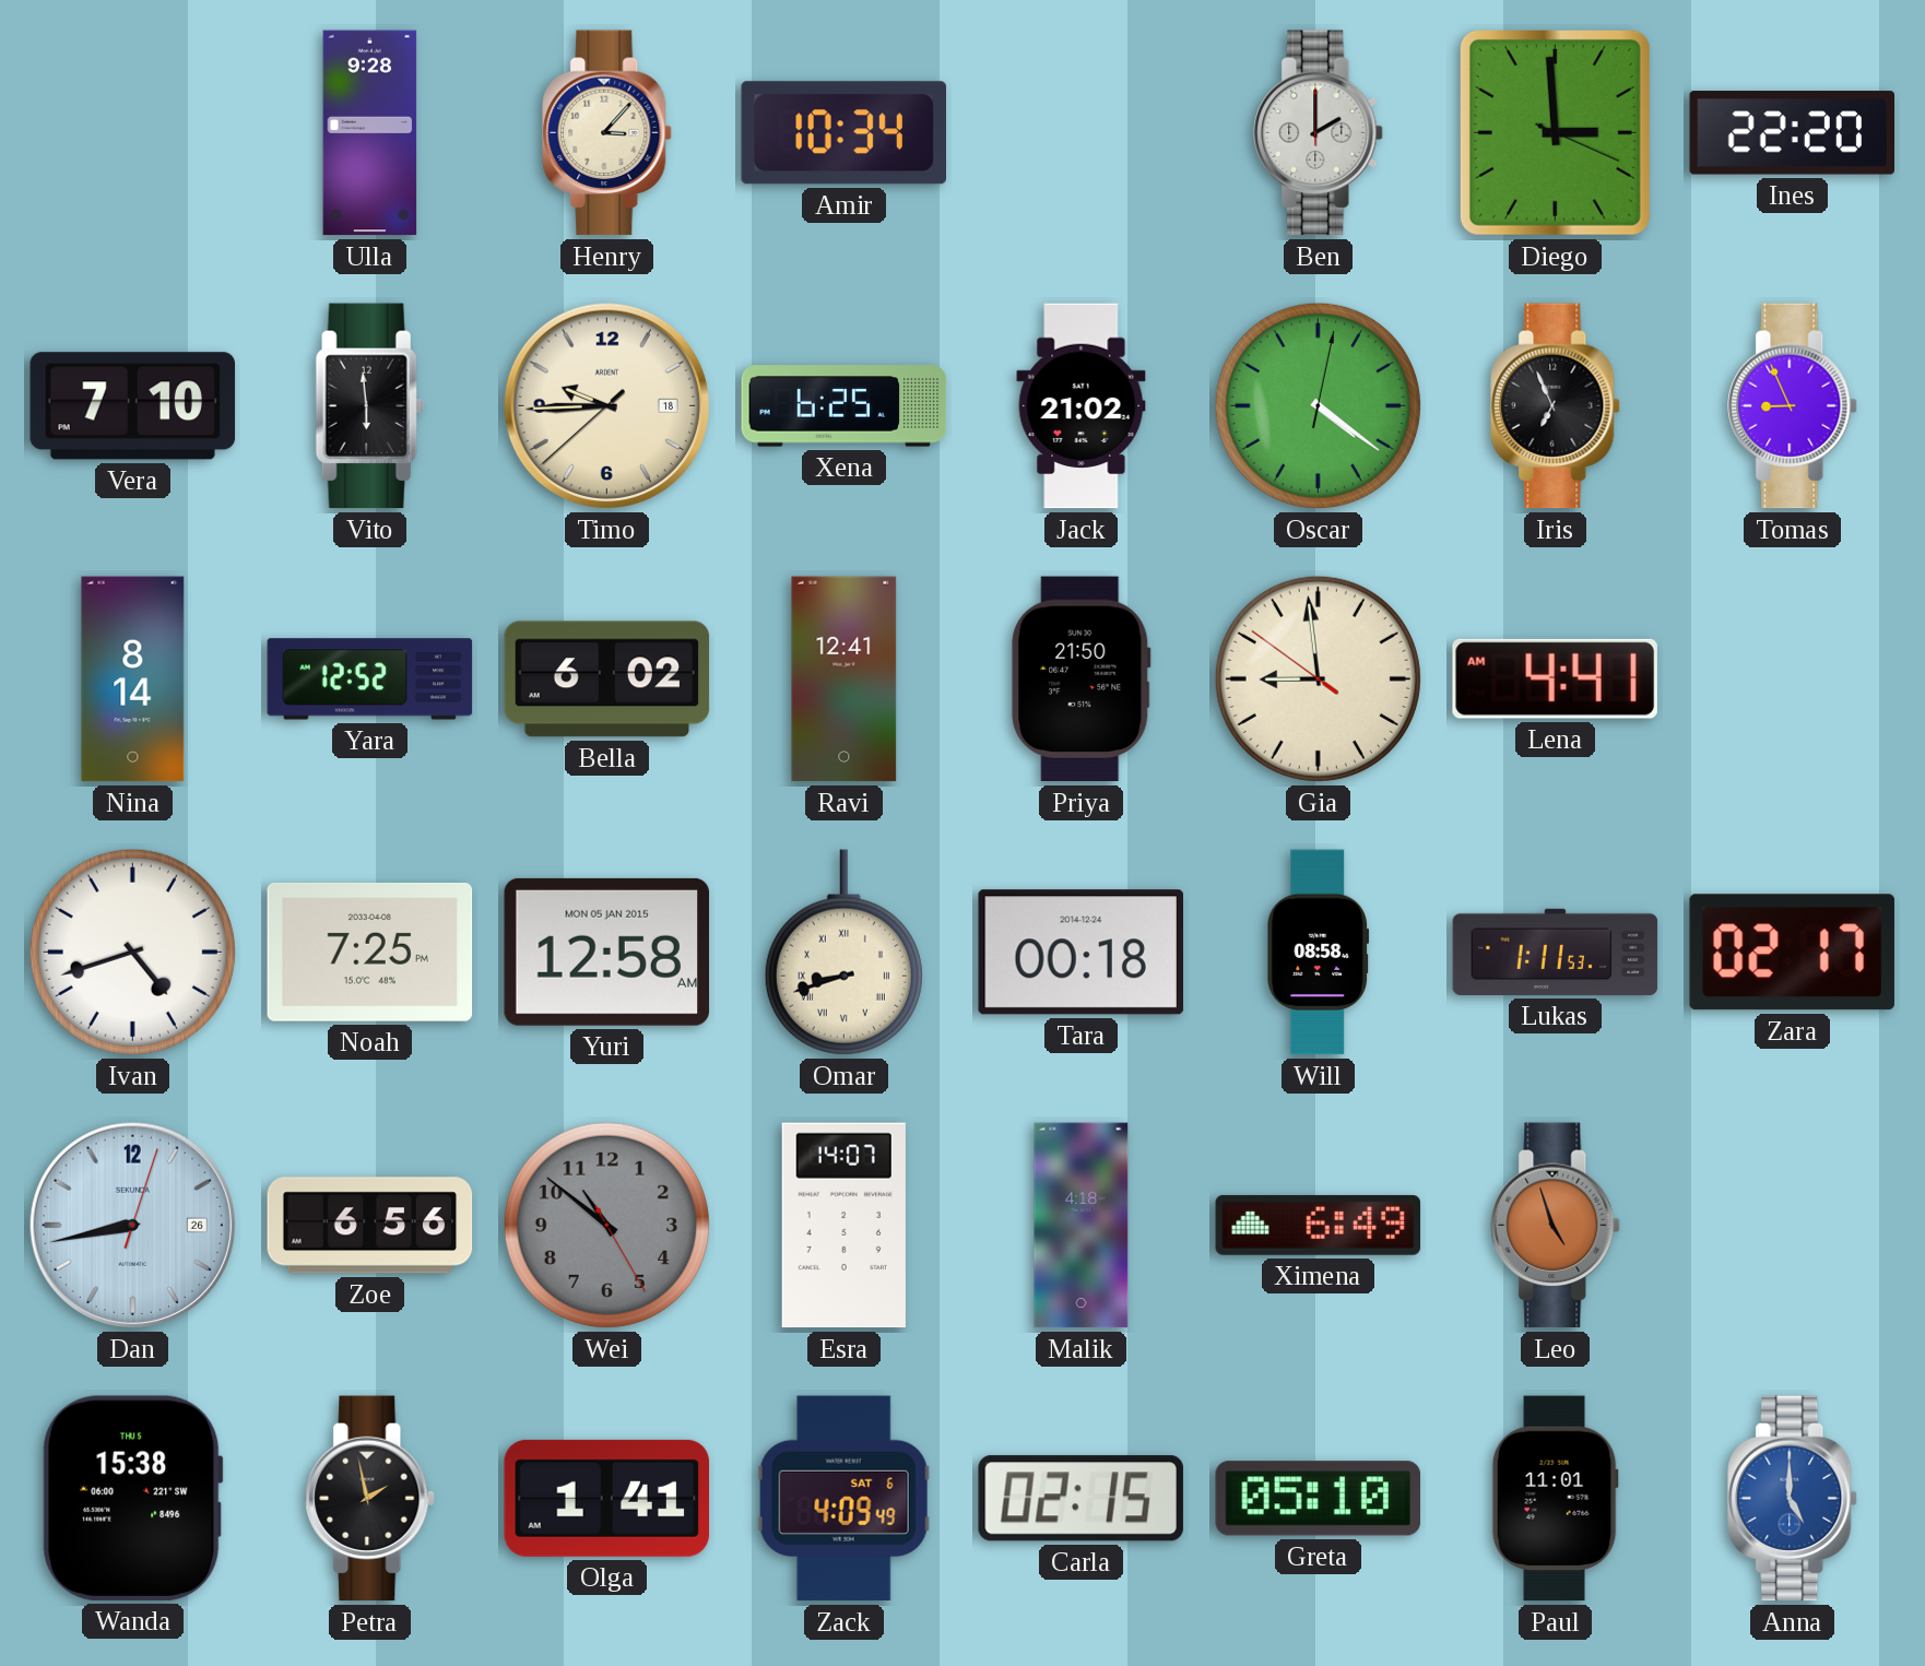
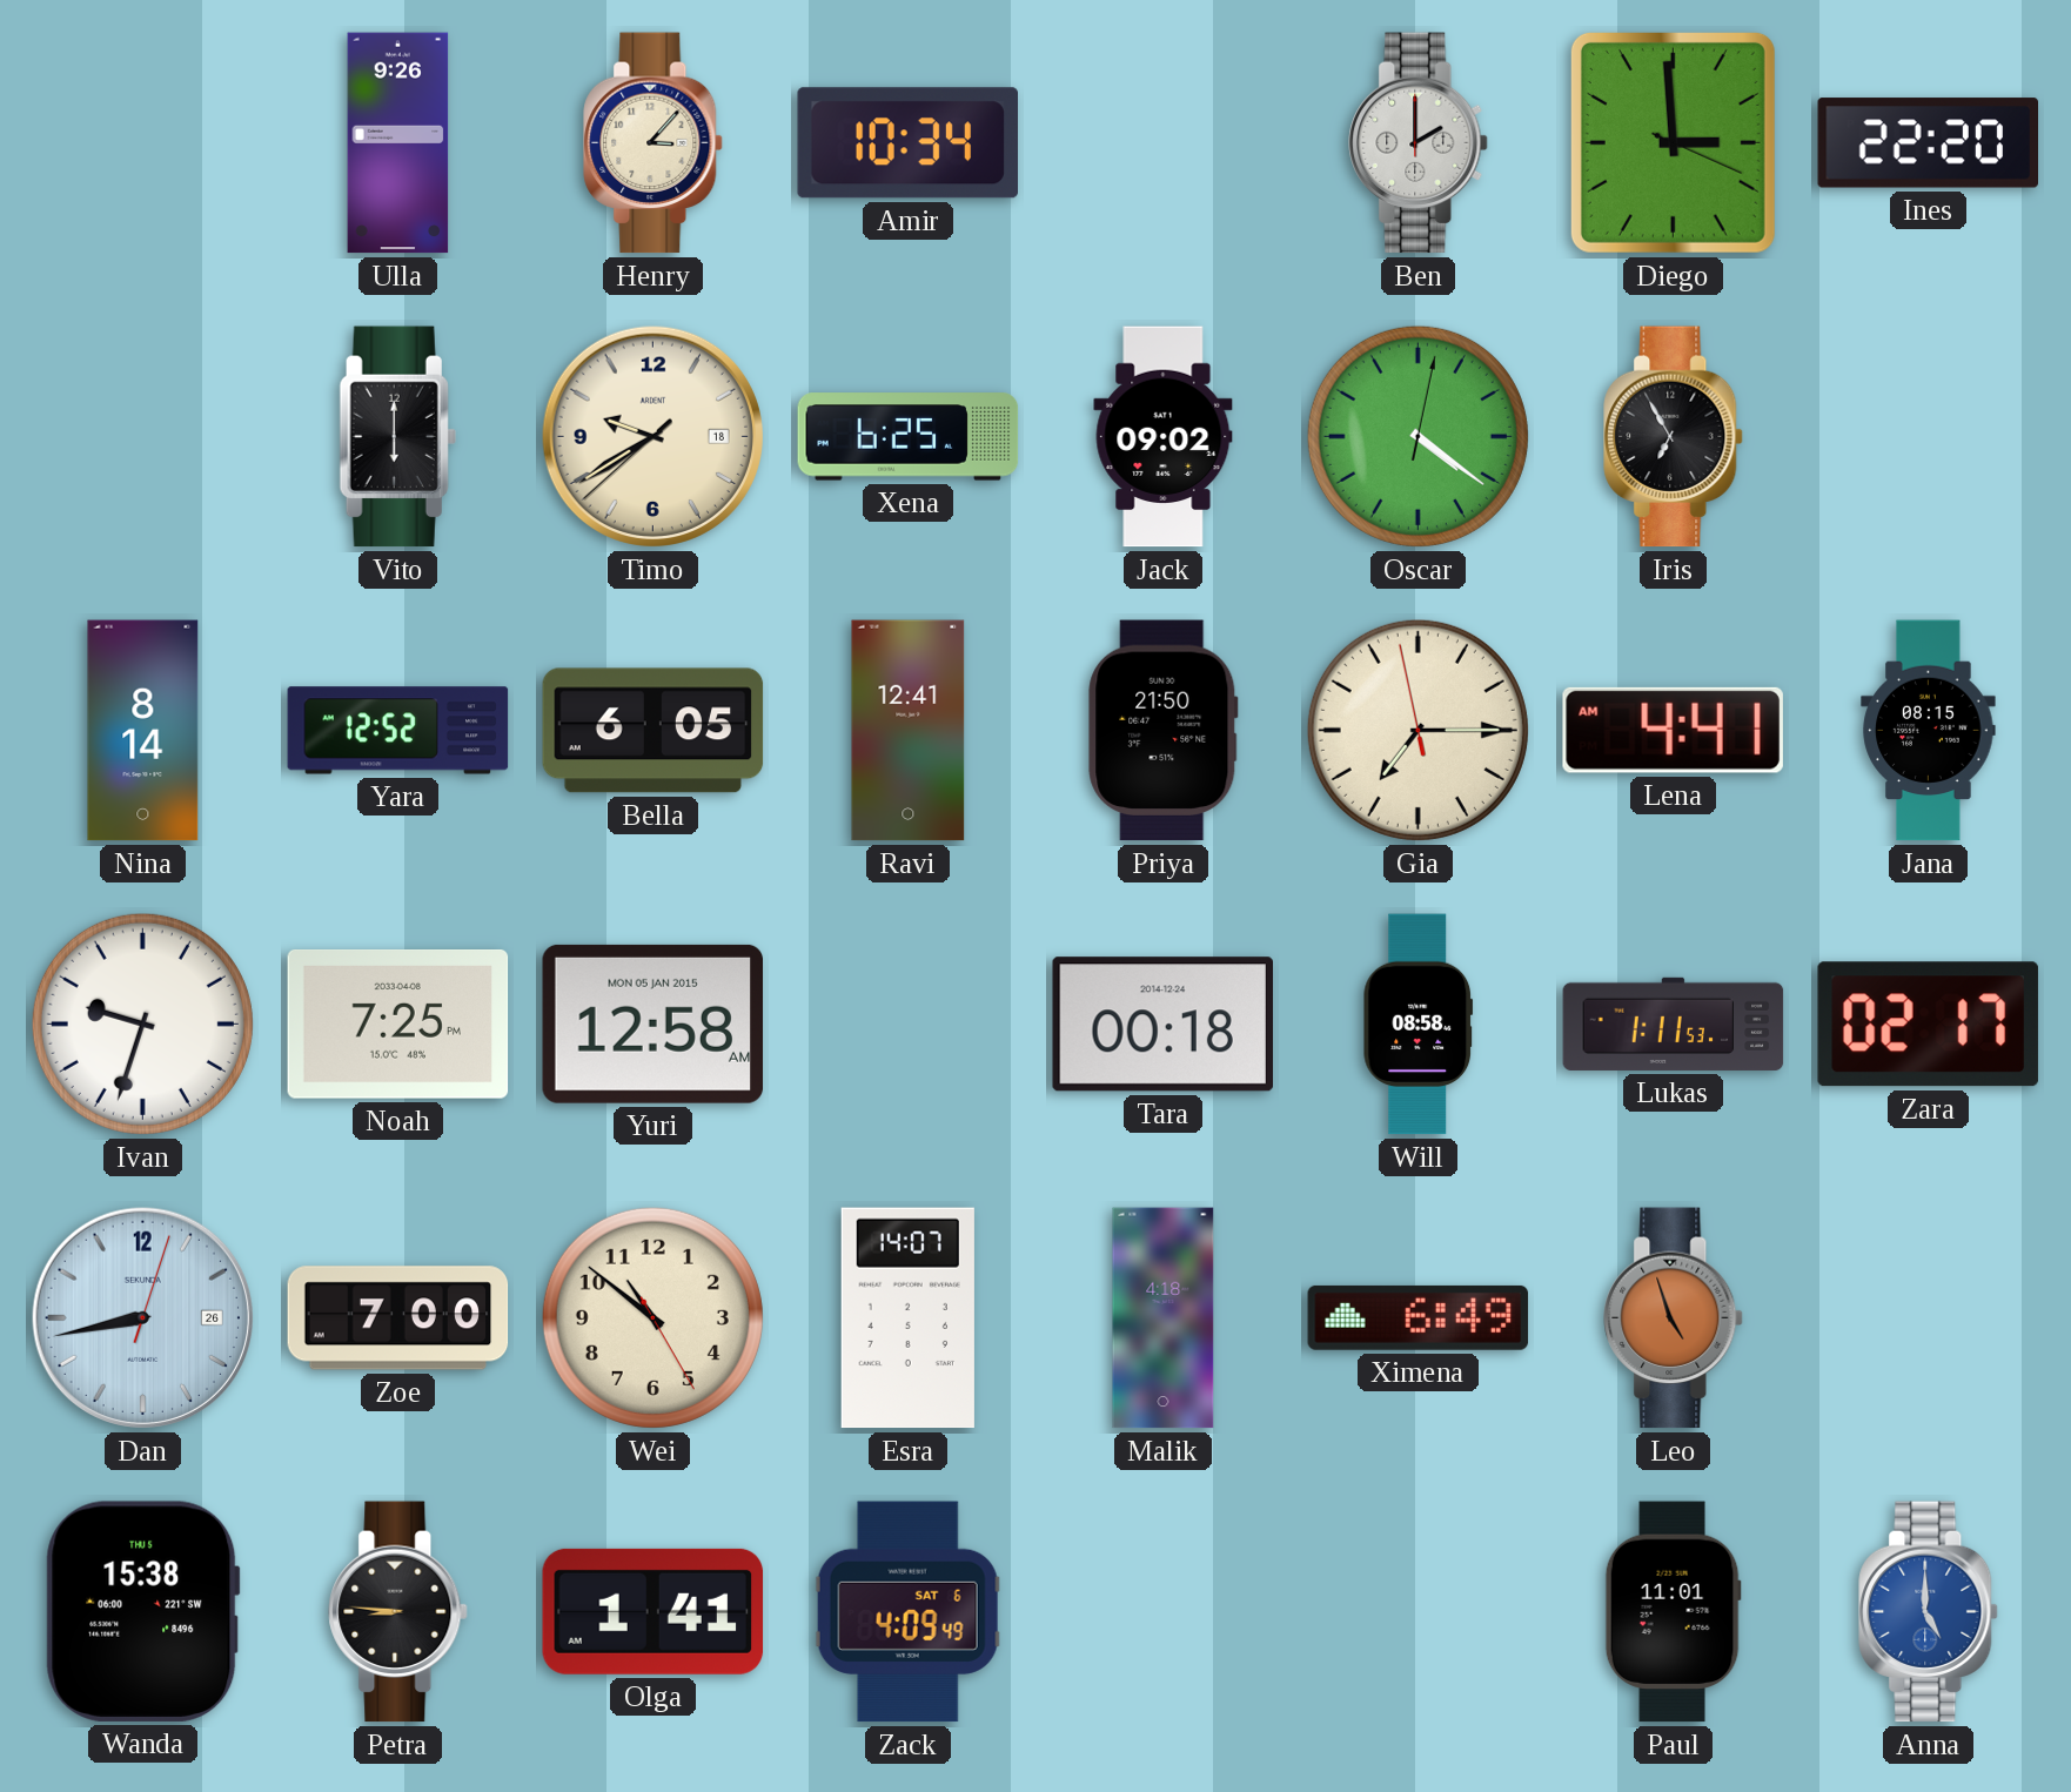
Ulla: 9:28 -> 9:26 (398, 143)
Vera: 7:10 -> none (133, 406)
Vito: 5:59 -> 6:00 (397, 437)
Timo: 9:44 -> 9:39 (652, 436)
Jack: 21:02 -> 09:02 (1164, 437)
Iris: 6:56 -> 6:55 (1674, 437)
Tomas: 8:56 -> none (1793, 406)
Bella: 6:02 -> 6:05 (654, 731)
Gia: 8:58 -> 7:14 (1417, 730)
Jana: none -> 08:15 (1929, 731)
Ivan: 4:42 -> 9:33 (142, 1023)
Omar: 8:42 -> none (843, 953)
Zoe: 6:56 -> 7:00 (398, 1318)
Wei dial: grey -> cream (652, 1317)
Petra: 1:58 -> 8:46 (398, 1612)
Carla: 02:15 -> none (1080, 1499)
Greta: 05:10 -> none (1319, 1499)
